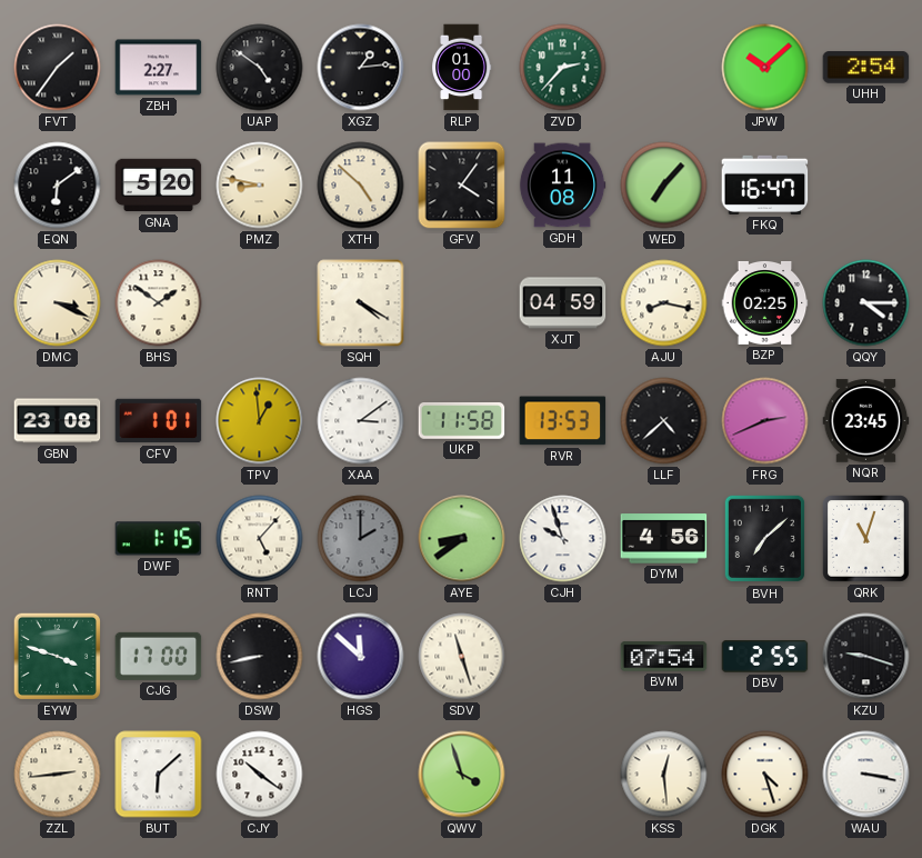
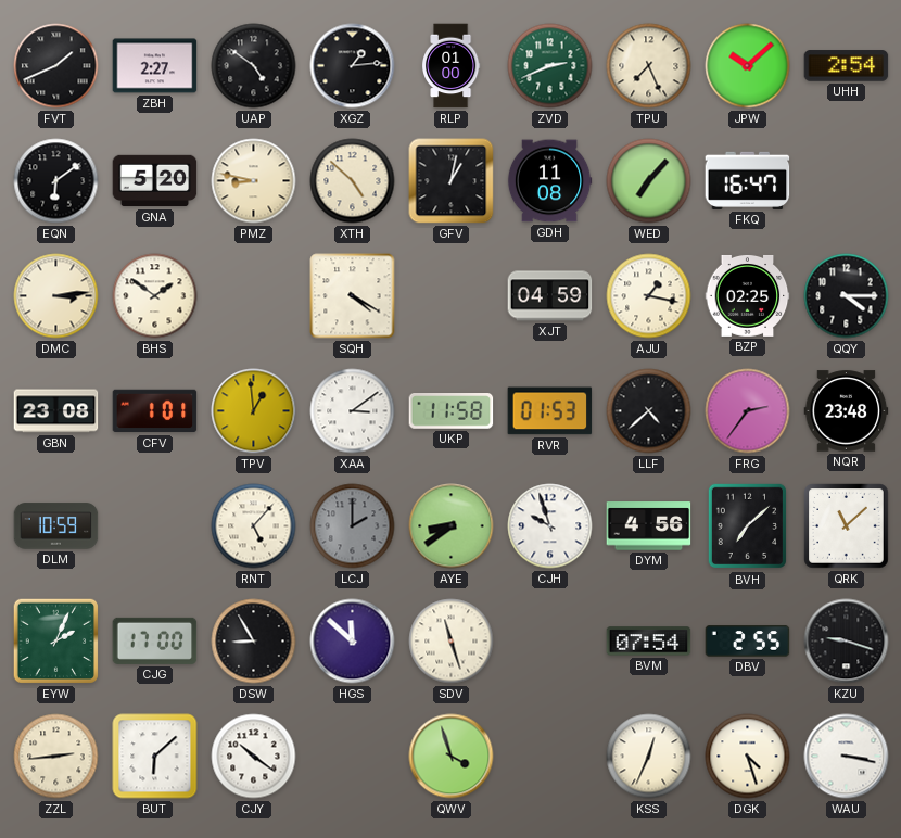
FVT: 1:36 -> 1:41 (56, 66)
ZVD: 2:37 -> 2:41 (550, 66)
TPU: none -> 7:26 (649, 66)
GFV: 4:06 -> 1:02 (452, 181)
DMC: 3:19 -> 3:14 (56, 296)
AJU: 8:17 -> 1:17 (649, 296)
RVR: 13:53 -> 01:53 (550, 411)
FRG: 2:41 -> 2:36 (748, 411)
NQR: 23:45 -> 23:48 (847, 411)
DLM: none -> 10:59 (56, 526)
DWF: 1:15 -> none (159, 539)
QRK: 11:03 -> 11:08 (847, 526)
EYW: 3:48 -> 2:04 (55, 640)
DSW: 8:43 -> 8:55 (254, 642)
KSS: 12:29 -> 12:34 (649, 757)
